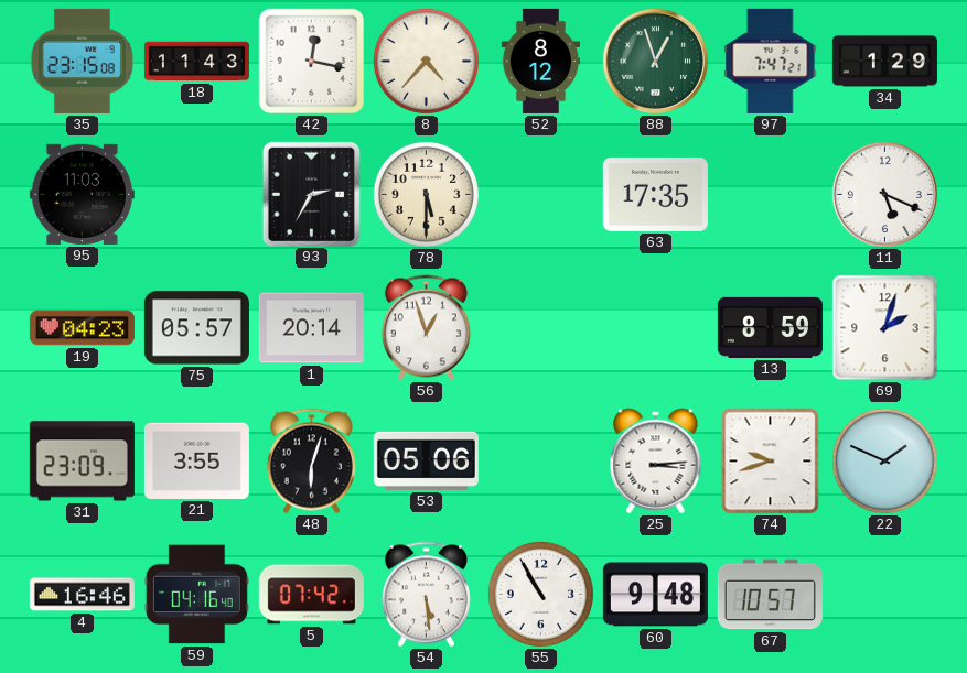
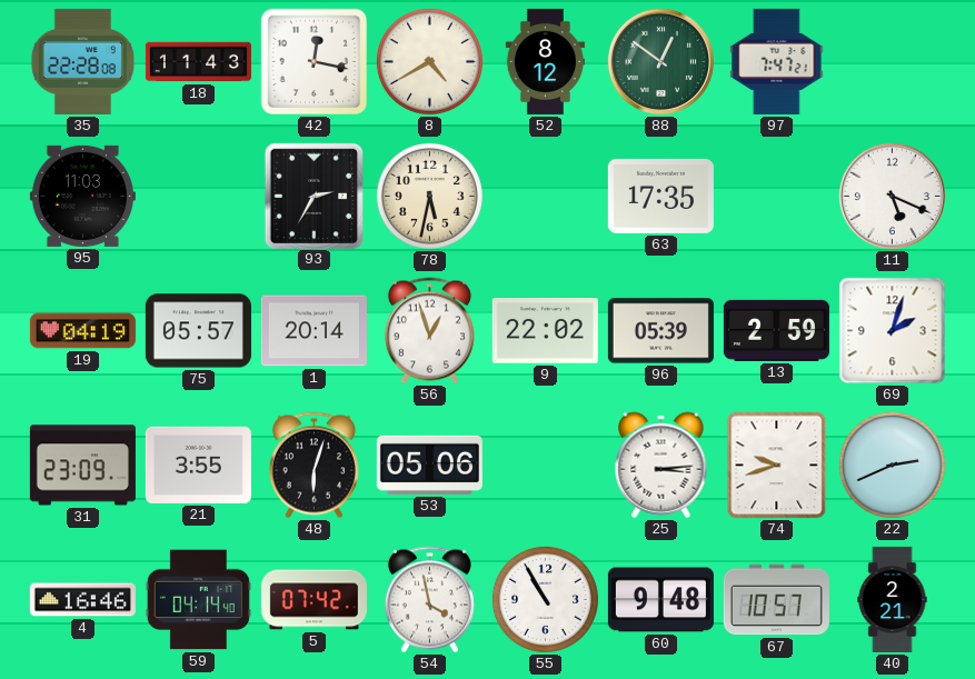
35: 23:15 -> 22:28 (82, 61)
8: 4:37 -> 4:40 (429, 61)
88: 12:57 -> 12:51 (660, 61)
34: 1:29 -> none (884, 62)
78: 5:30 -> 5:32 (429, 196)
19: 04:23 -> 04:19 (82, 331)
9: none -> 22:02 (545, 331)
96: none -> 05:39 (660, 331)
13: 8:59 -> 2:59 (776, 330)
22: 1:49 -> 2:41 (892, 465)
59: 04:16 -> 04:14 (198, 600)
54: 5:29 -> 3:58 (429, 600)
40: none -> 2:21 (893, 599)
